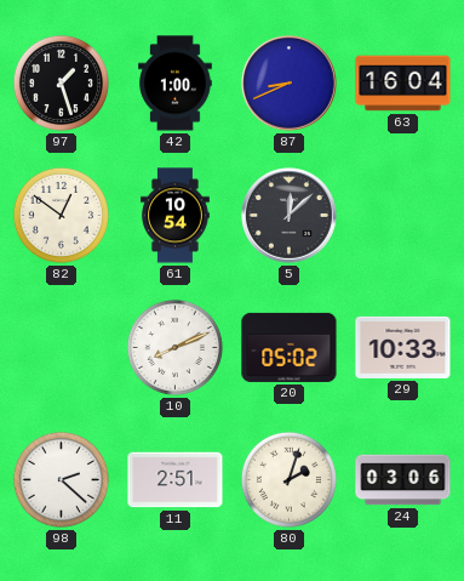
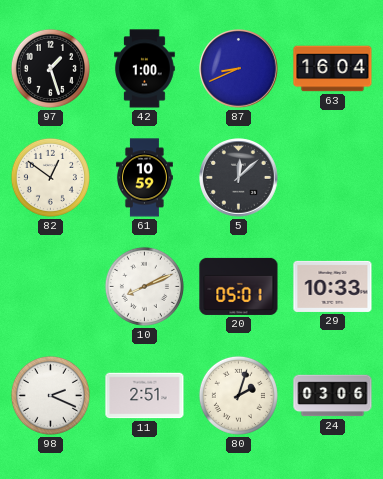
61: 10:54 -> 10:59 (144, 178)
20: 05:02 -> 05:01 (239, 286)
98: 2:22 -> 2:19 (50, 395)
